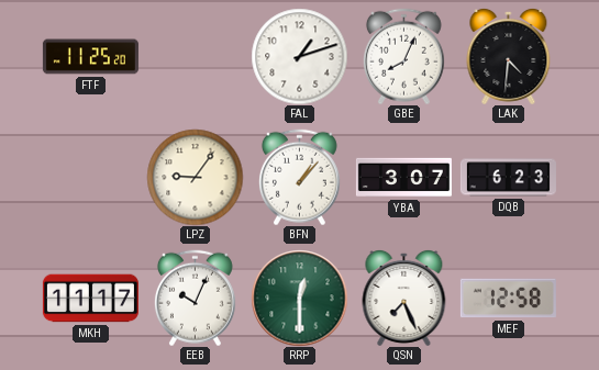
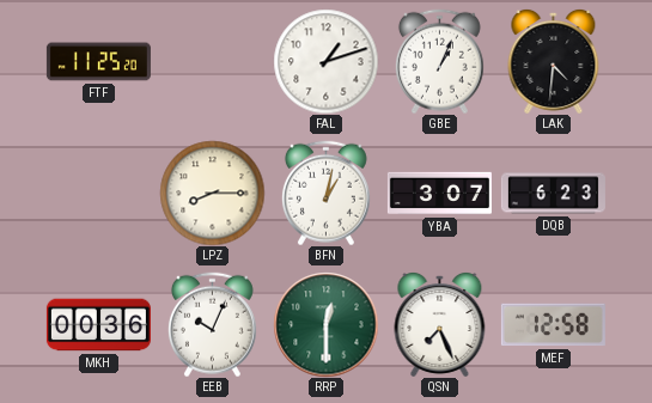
GBE: 8:04 -> 1:04 (439, 61)
LPZ: 9:06 -> 8:15 (212, 193)
BFN: 1:07 -> 1:02 (325, 193)
MKH: 11:17 -> 00:36 (98, 325)
